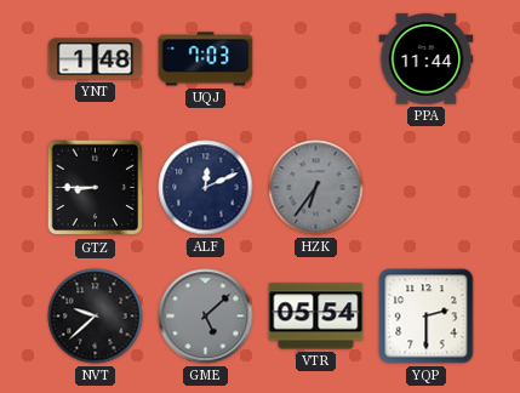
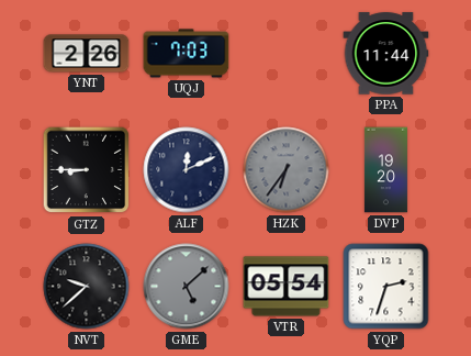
YNT: 1:48 -> 2:26 (87, 54)
DVP: none -> 19:20 (385, 170)
YQP: 2:30 -> 2:33 (386, 287)
